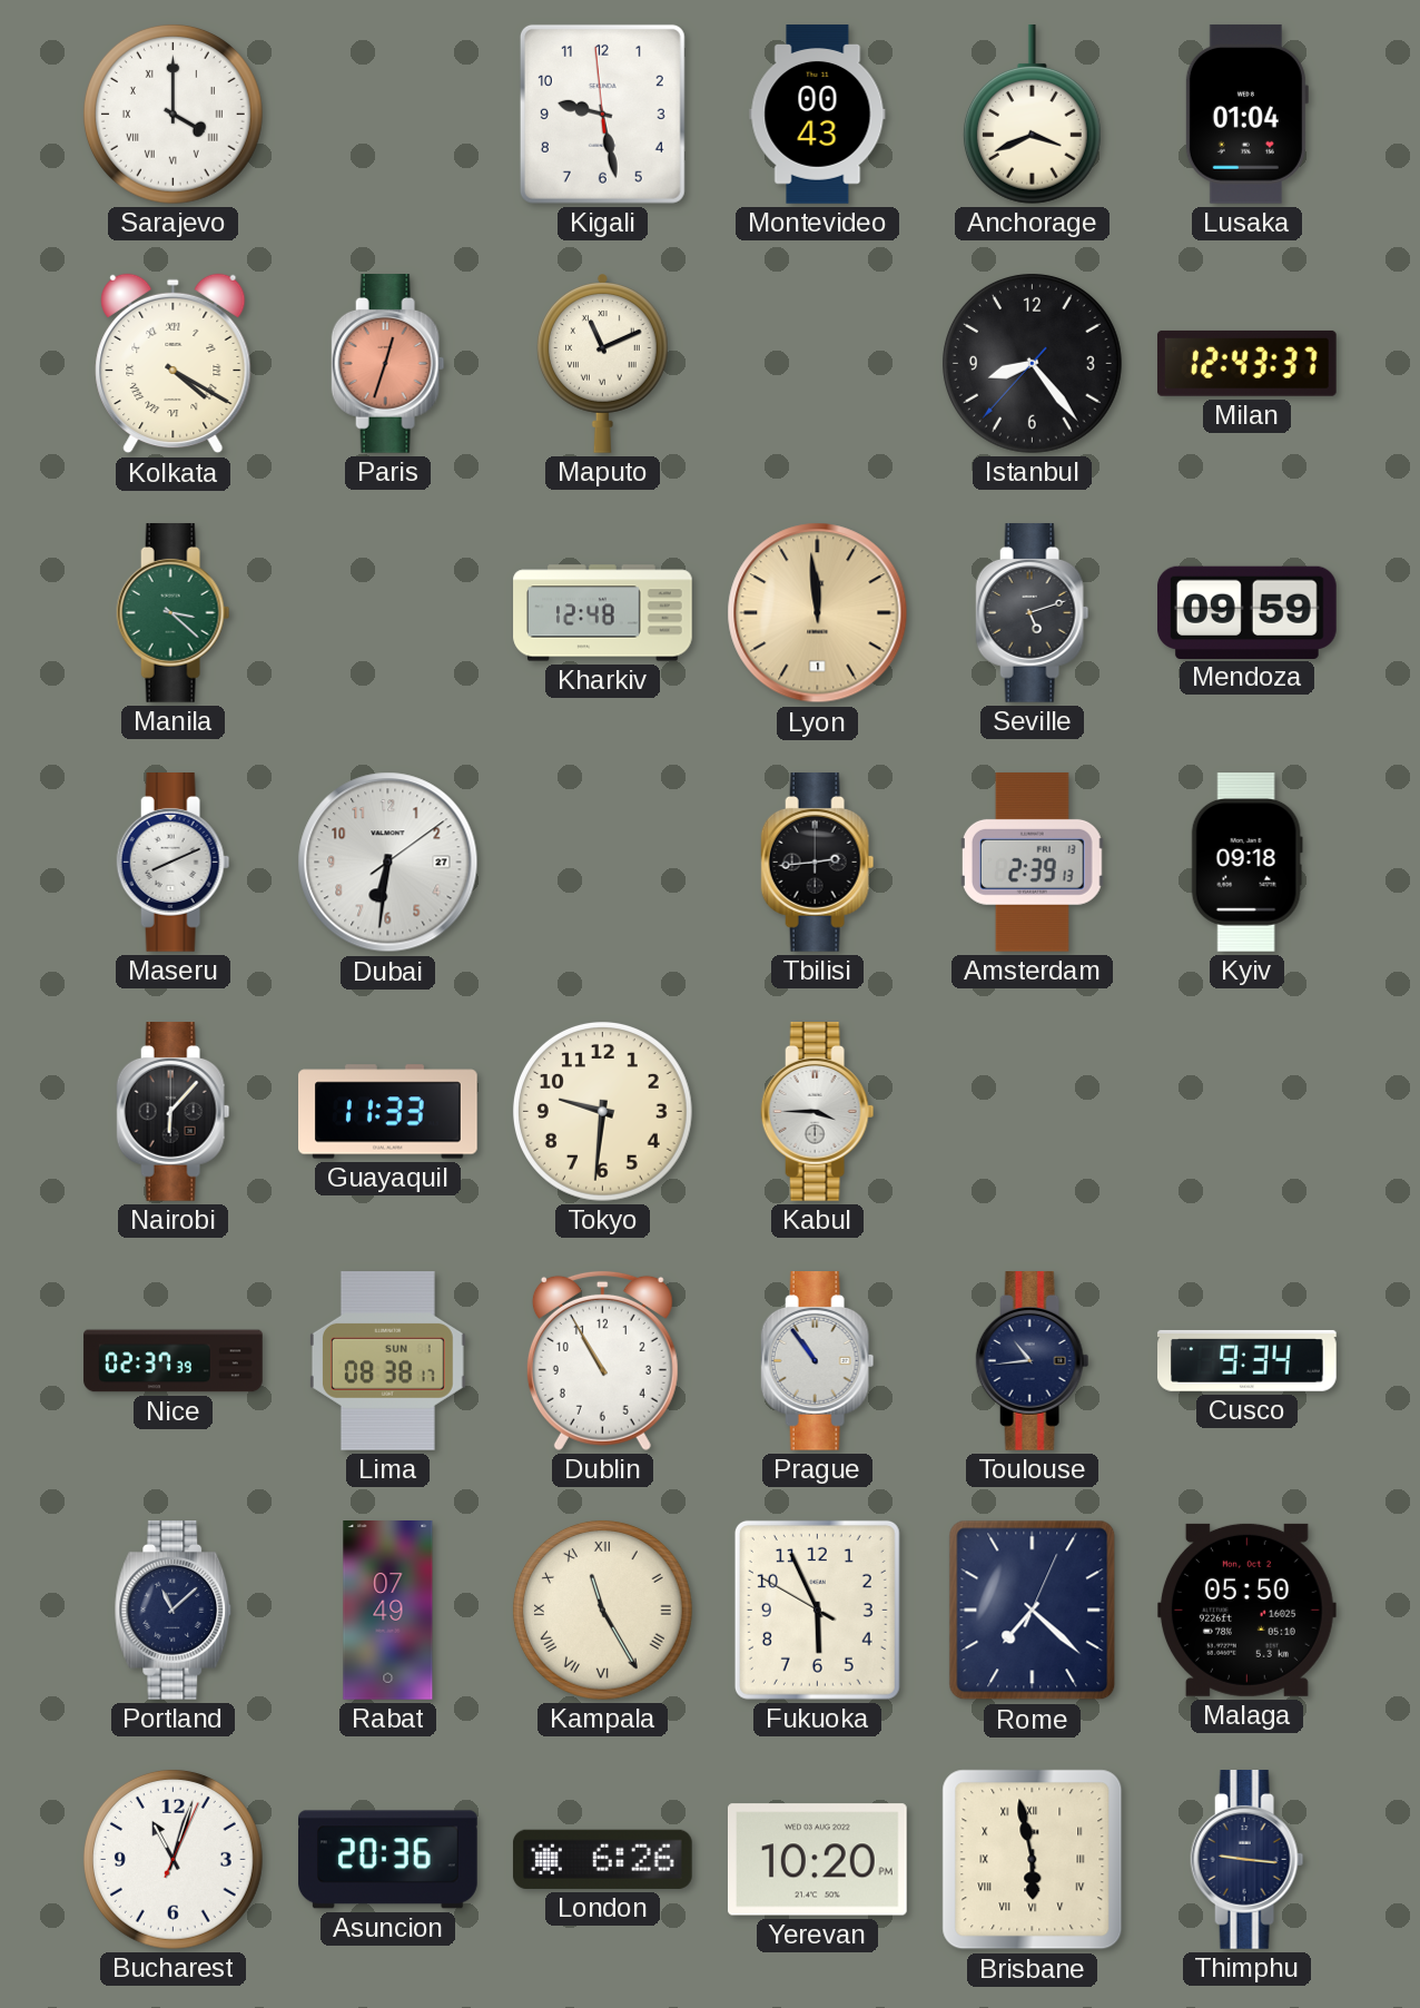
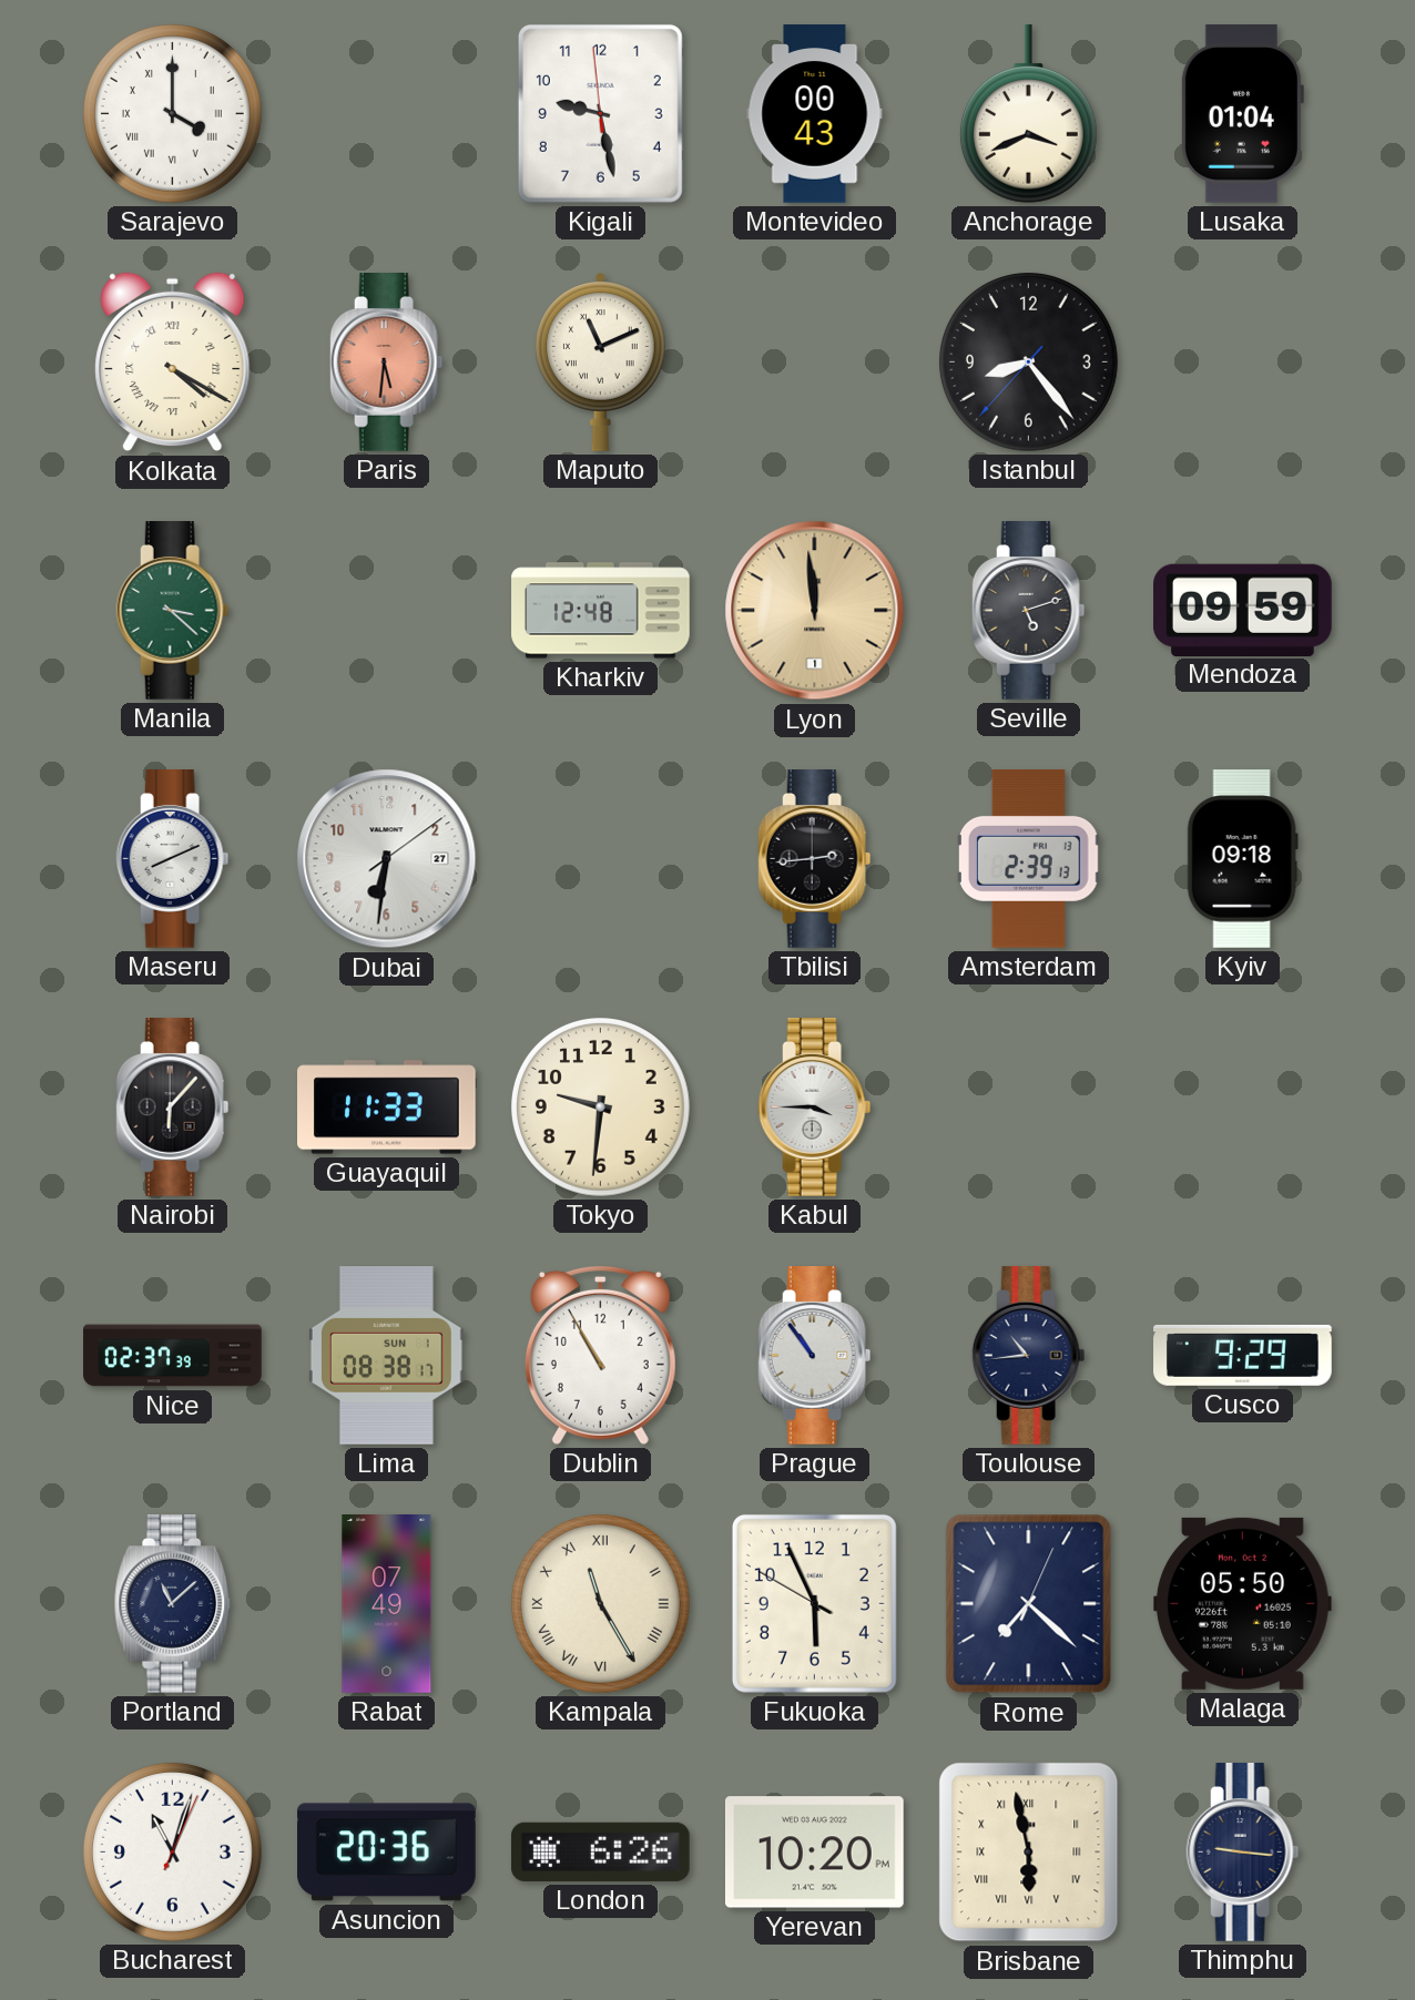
Paris: 12:33 -> 5:31 (387, 363)
Milan: 12:43 -> none (1246, 363)
Cusco: 9:34 -> 9:29 (1243, 1355)
